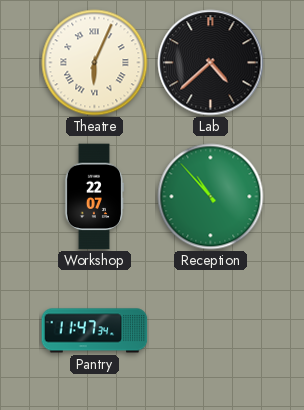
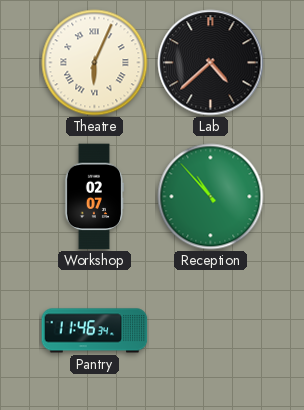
Workshop: 22:07 -> 02:07 (95, 197)
Pantry: 11:47 -> 11:46 (95, 331)
